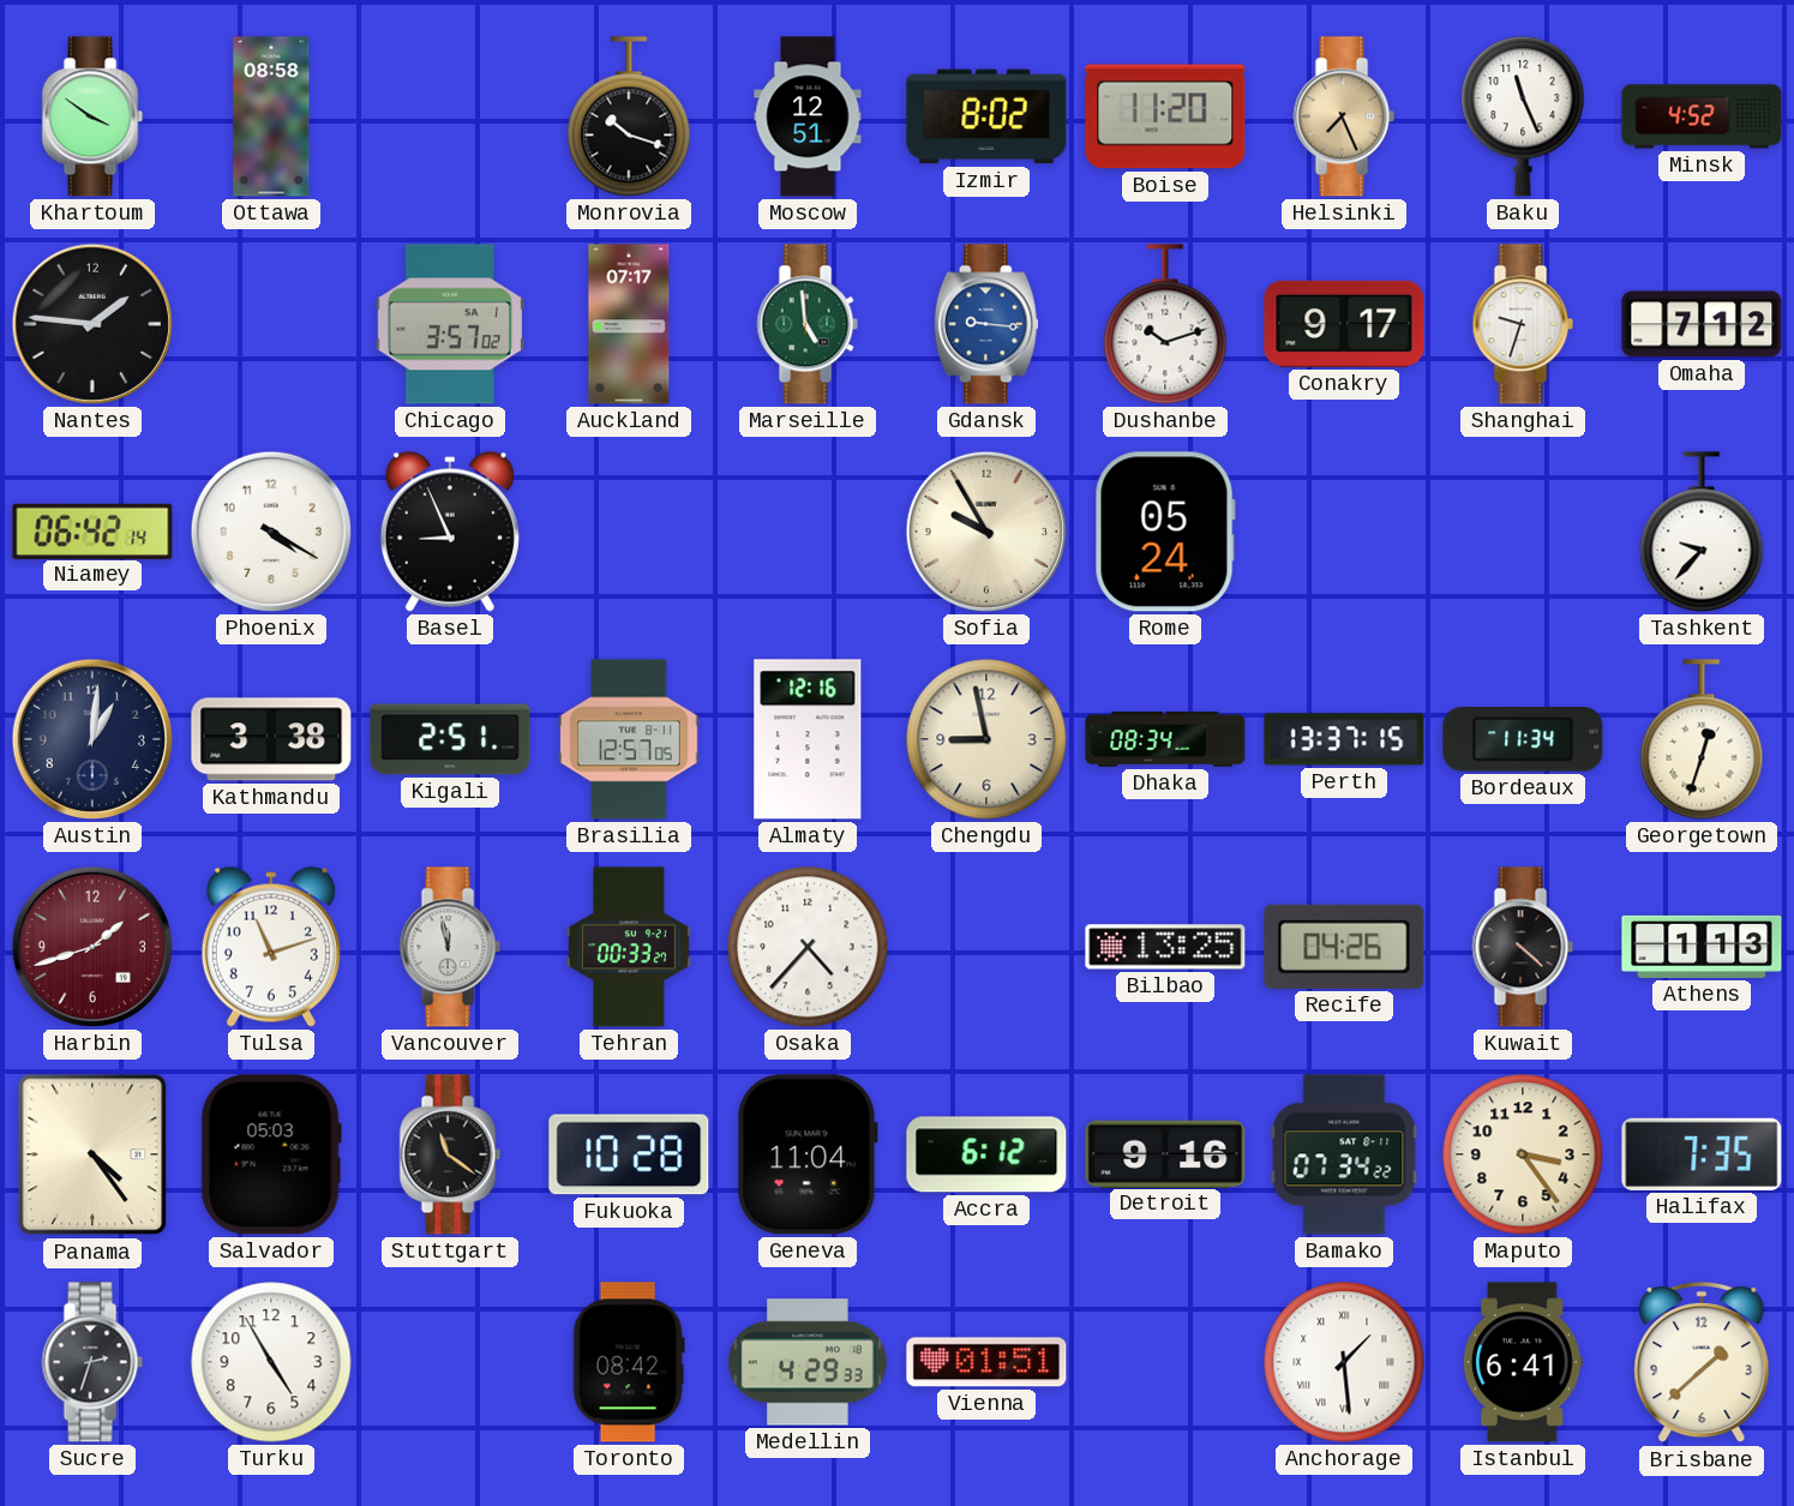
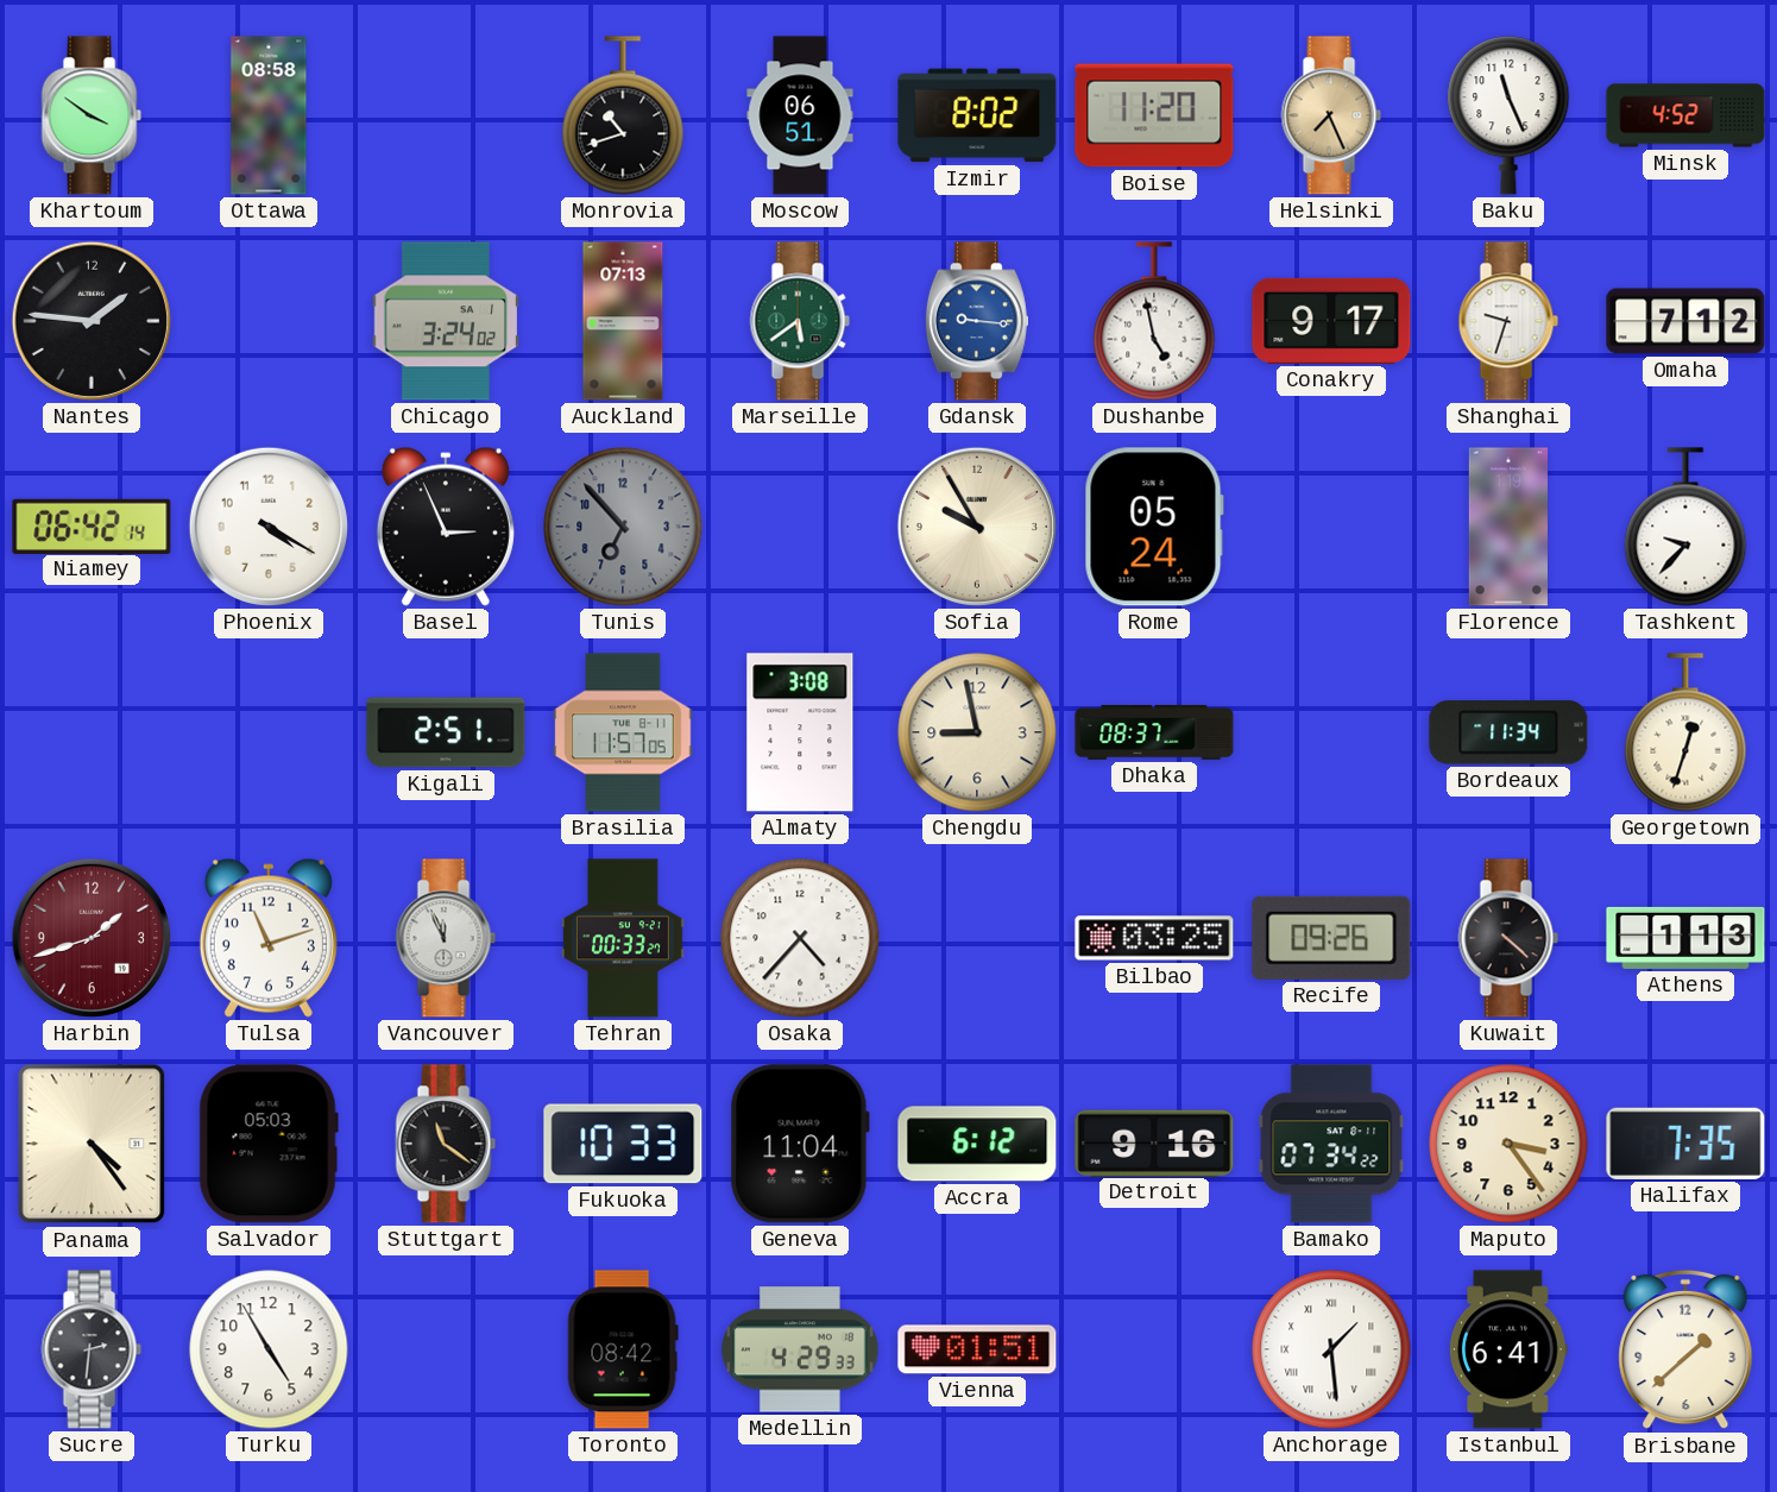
Monrovia: 10:18 -> 10:42 (623, 115)
Moscow: 12:51 -> 06:51 (800, 115)
Chicago: 3:57 -> 3:24 (446, 321)
Auckland: 07:17 -> 07:13 (623, 321)
Marseille: 4:59 -> 5:39 (800, 321)
Dushanbe: 10:12 -> 4:58 (1154, 321)
Basel: 8:56 -> 2:56 (446, 527)
Tunis: none -> 6:53 (623, 527)
Florence: none -> 1:19 (1508, 527)
Austin: 1:01 -> none (92, 739)
Kathmandu: 3:38 -> none (271, 739)
Brasilia: 12:57 -> 11:57 (623, 732)
Almaty: 12:16 -> 3:08 (800, 732)
Dhaka: 08:34 -> 08:37 (1154, 732)
Perth: 13:37 -> none (1344, 739)
Vancouver: 11:58 -> 11:56 (446, 938)
Bilbao: 13:25 -> 03:25 (1154, 938)
Recife: 04:26 -> 09:26 (1331, 938)
Fukuoka: 10:28 -> 10:33 (623, 1144)
Sucre: 2:33 -> 2:31 (92, 1349)
